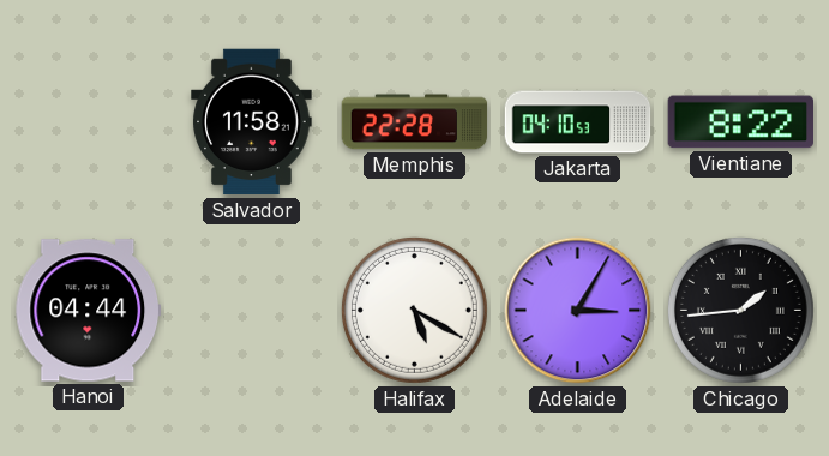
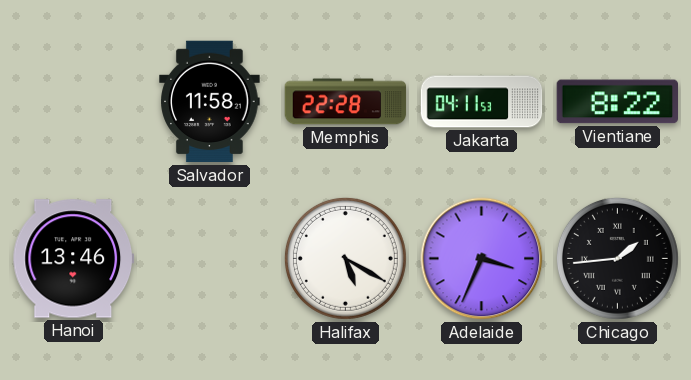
Jakarta: 04:10 -> 04:11 (482, 102)
Hanoi: 04:44 -> 13:46 (74, 259)
Adelaide: 3:05 -> 3:34 (482, 259)
